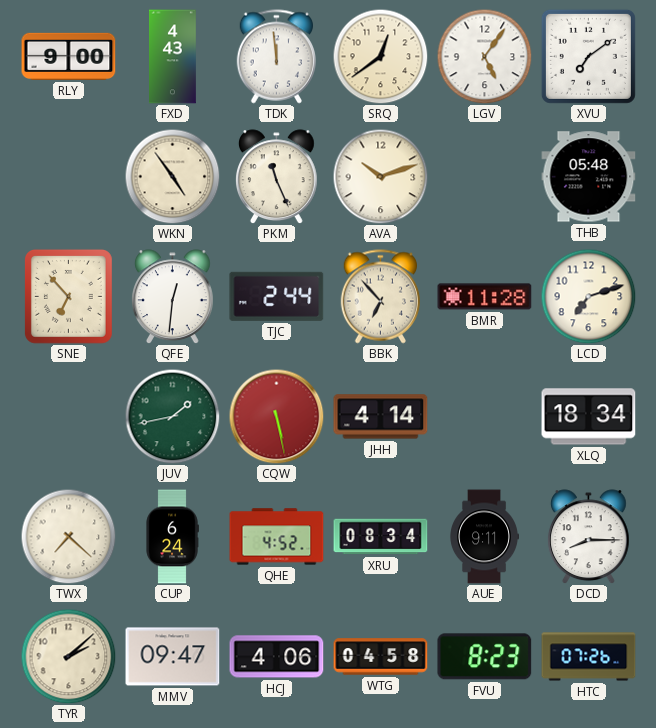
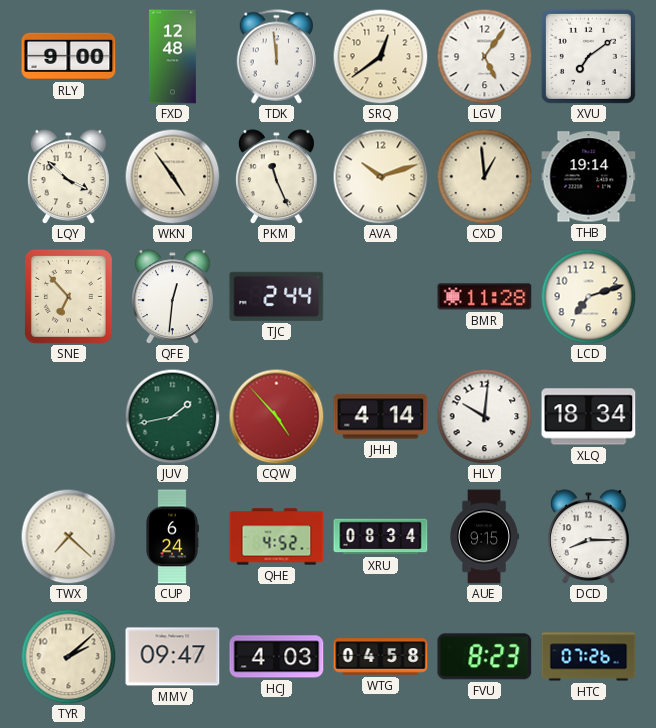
FXD: 4:43 -> 12:48 (173, 57)
LQY: none -> 3:52 (68, 177)
CXD: none -> 12:59 (484, 176)
THB: 05:48 -> 19:14 (589, 177)
BBK: 6:53 -> none (380, 297)
CQW: 5:28 -> 4:53 (276, 416)
HLY: none -> 10:01 (484, 416)
AUE: 9:11 -> 9:15 (484, 537)
HCJ: 4:06 -> 4:03 (277, 657)
